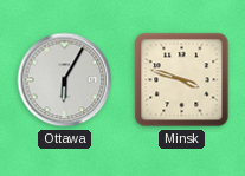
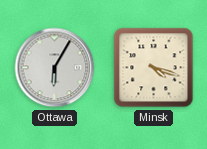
Minsk: 3:48 -> 4:18 (154, 68)
